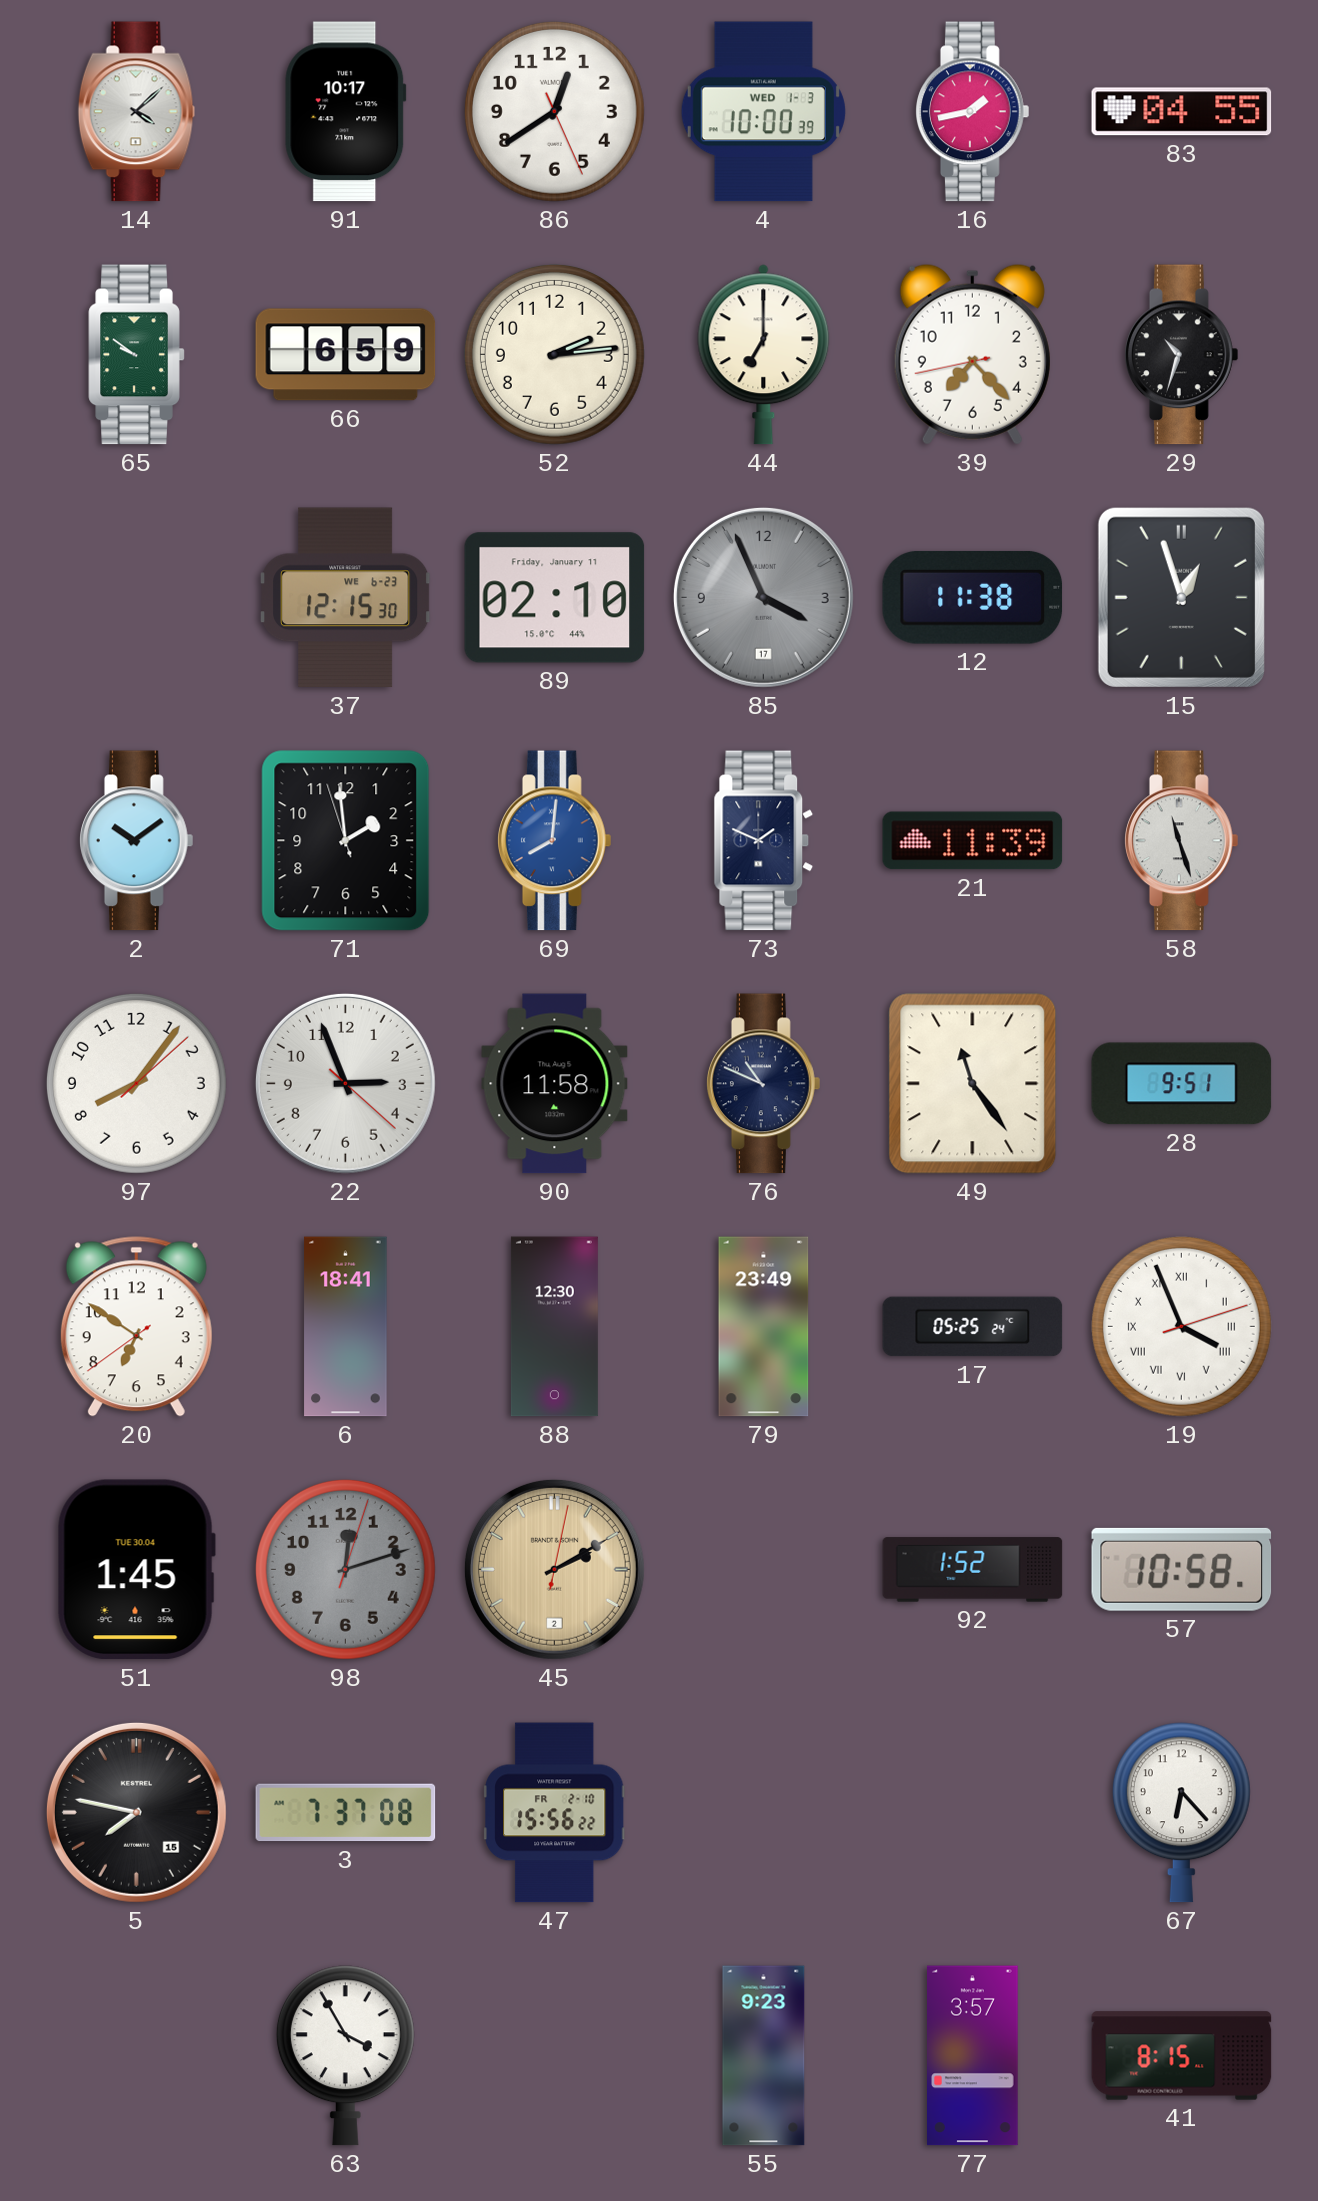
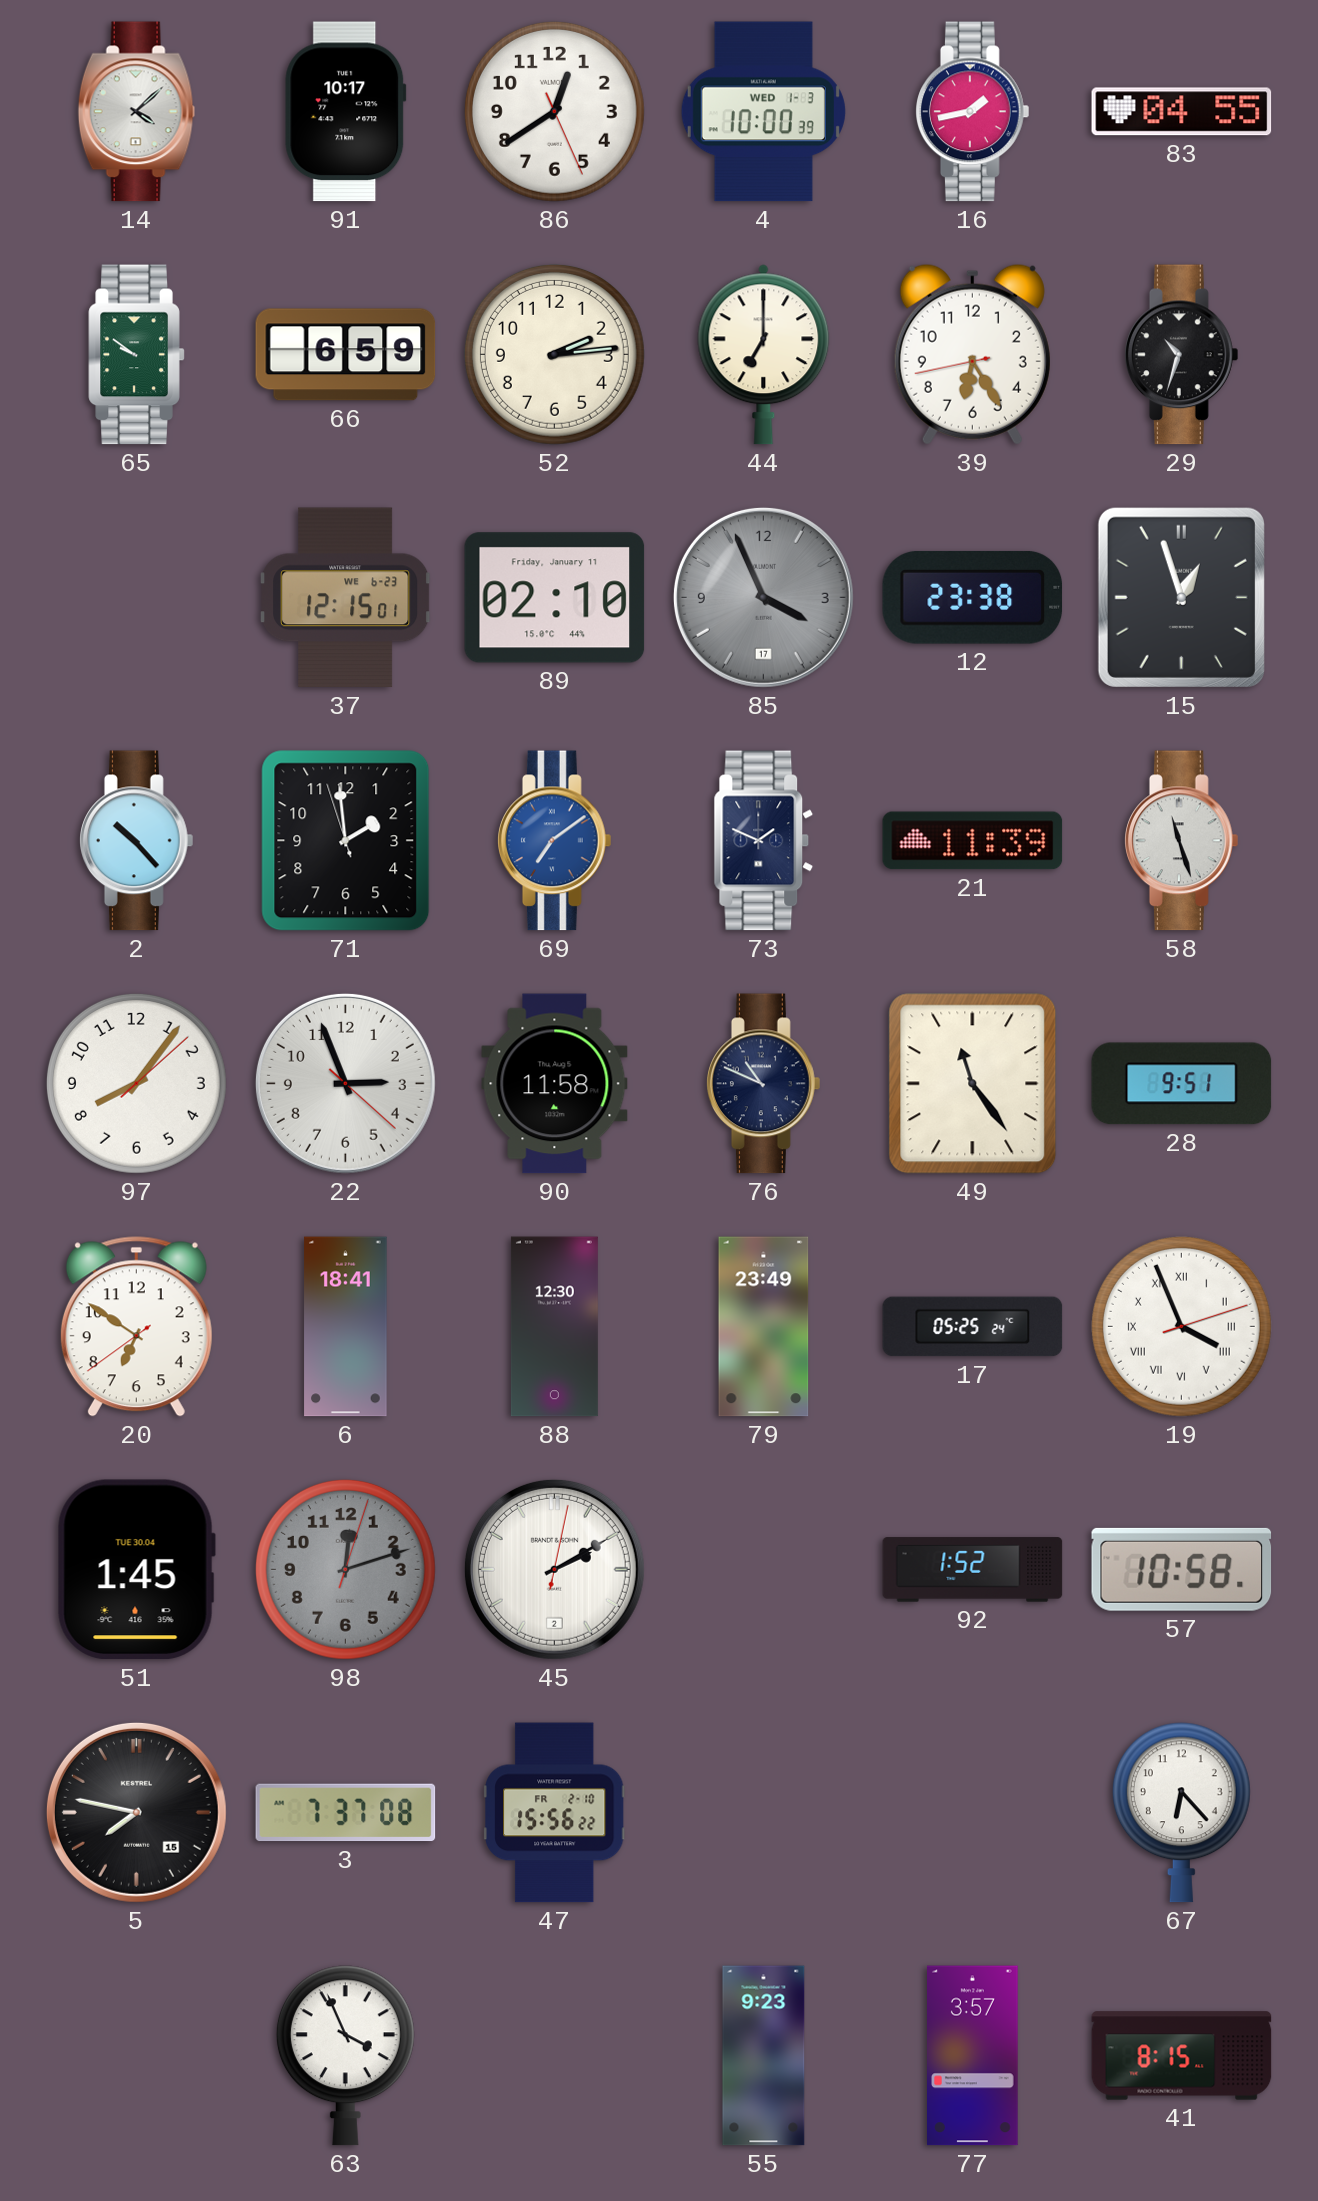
39: 7:22 -> 6:24 (972, 354)
37: 12:15:30 -> 12:15:01 (346, 598)
12: 11:38 -> 23:38 (973, 598)
2: 10:09 -> 10:23 (137, 841)
69: 8:01 -> 7:09 (555, 841)
45 dial: champagne -> white (554, 1569)
63: 3:55 -> 3:56 (345, 2056)
